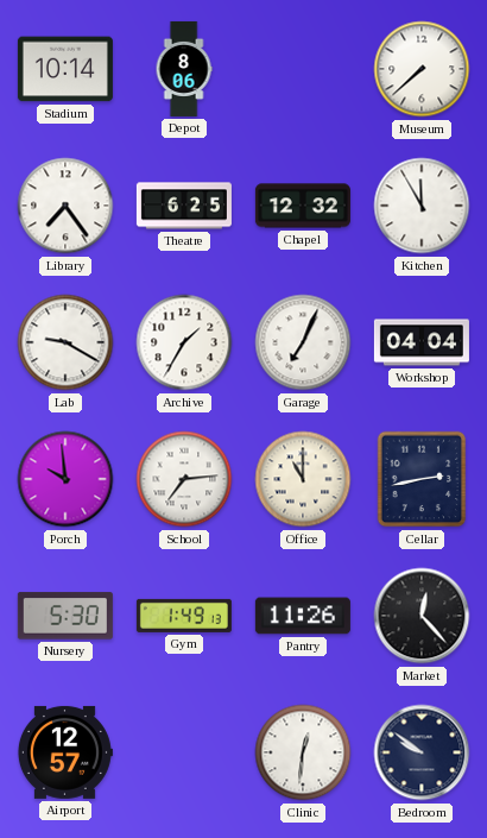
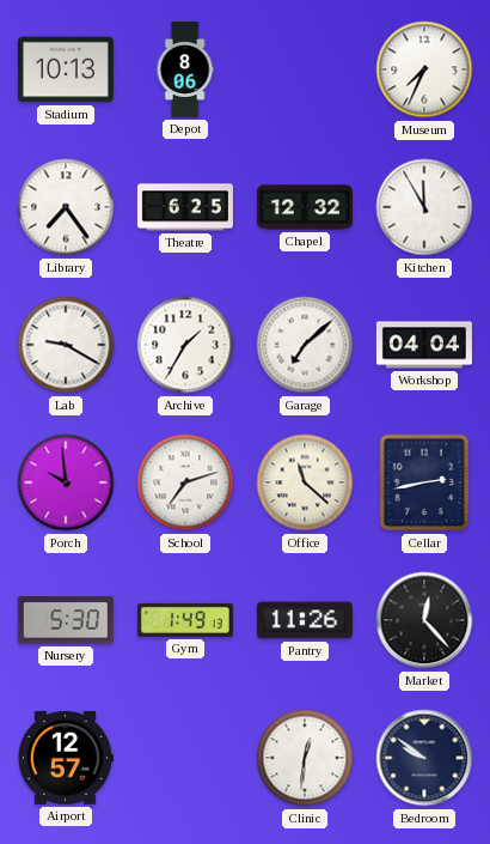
Stadium: 10:14 -> 10:13 (66, 69)
Museum: 7:38 -> 7:34 (424, 69)
Garage: 7:04 -> 7:08 (305, 345)
School: 7:14 -> 7:12 (185, 482)
Office: 11:00 -> 11:22 (305, 482)
